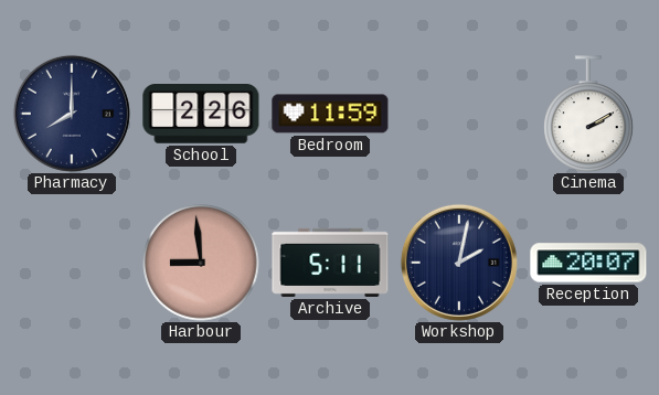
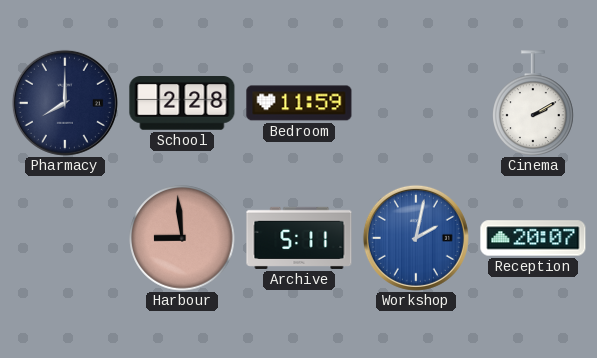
School: 2:26 -> 2:28 (182, 104)
Workshop dial: navy -> blue (416, 238)
